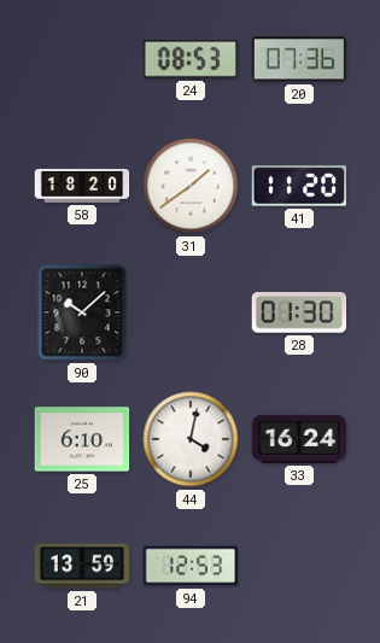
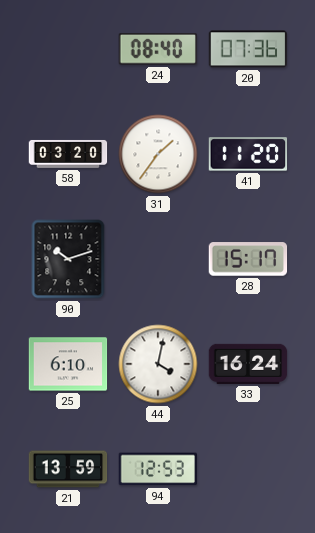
24: 08:53 -> 08:40 (157, 50)
58: 18:20 -> 03:20 (68, 154)
31: 1:39 -> 1:36 (158, 154)
90: 10:08 -> 10:12 (68, 259)
28: 01:30 -> 15:17 (248, 259)
